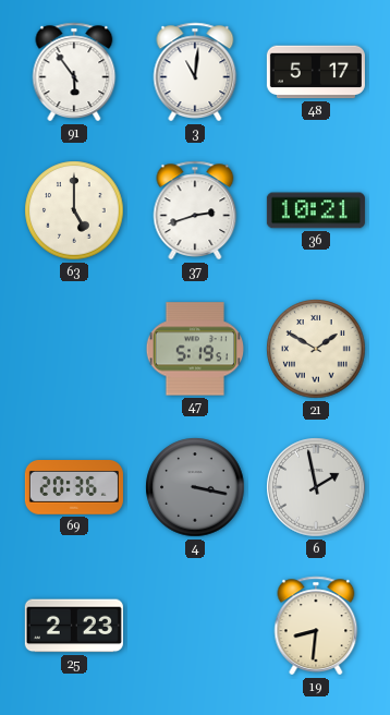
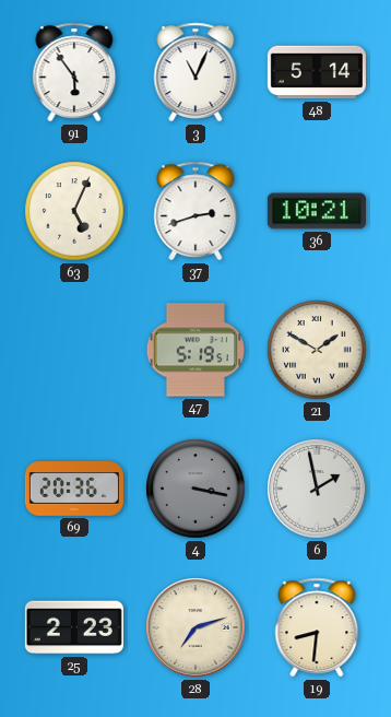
3: 11:01 -> 11:04 (195, 72)
48: 5:17 -> 5:14 (317, 72)
63: 5:00 -> 5:04 (74, 211)
28: none -> 7:12 (195, 627)
